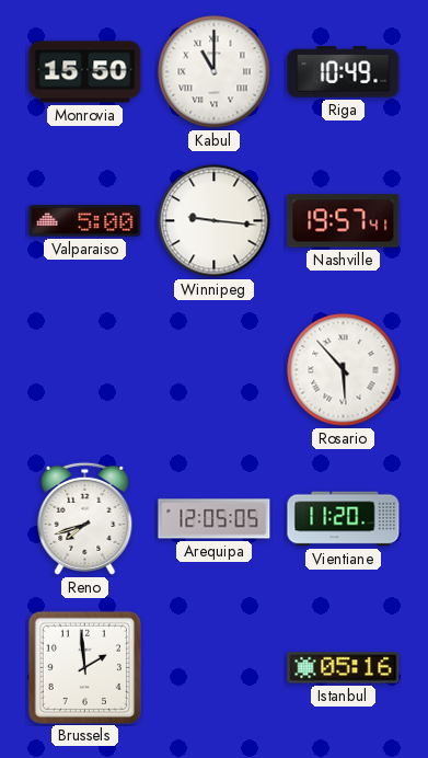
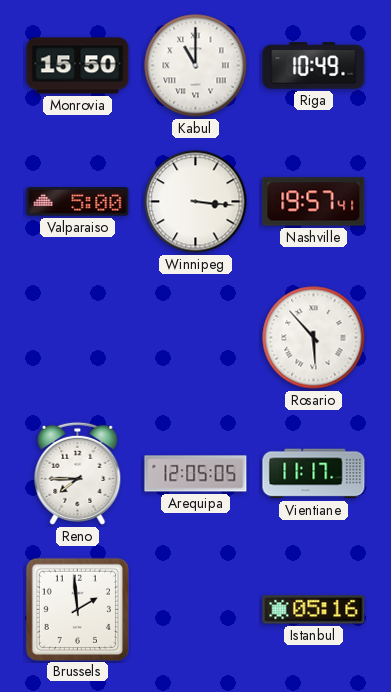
Winnipeg: 9:16 -> 3:16 (196, 202)
Reno: 7:42 -> 7:45 (78, 473)
Vientiane: 11:20 -> 11:17 (314, 474)
